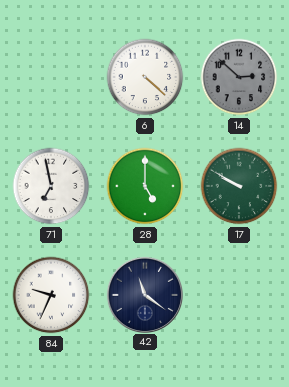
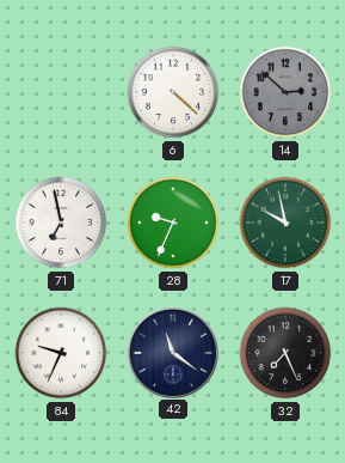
28: 5:00 -> 9:34 (173, 223)
17: 9:50 -> 9:58 (285, 223)
32: none -> 7:26 (285, 353)
